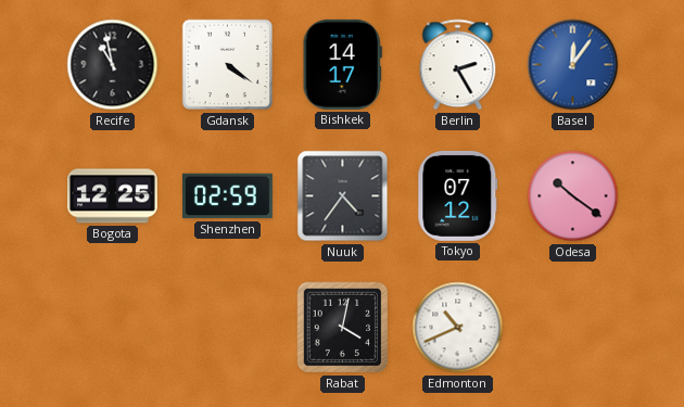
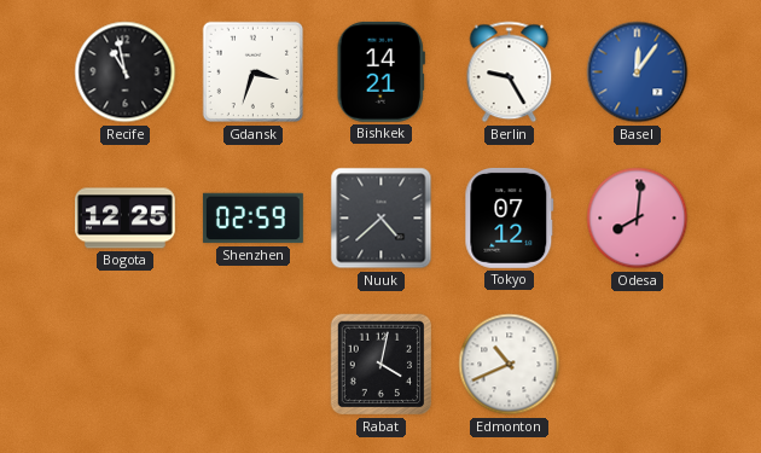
Gdansk: 4:21 -> 3:33 (254, 72)
Bishkek: 14:17 -> 14:21 (380, 71)
Berlin: 2:25 -> 9:25 (510, 72)
Nuuk: 4:36 -> 4:38 (382, 219)
Odesa: 10:21 -> 8:01 (638, 219)
